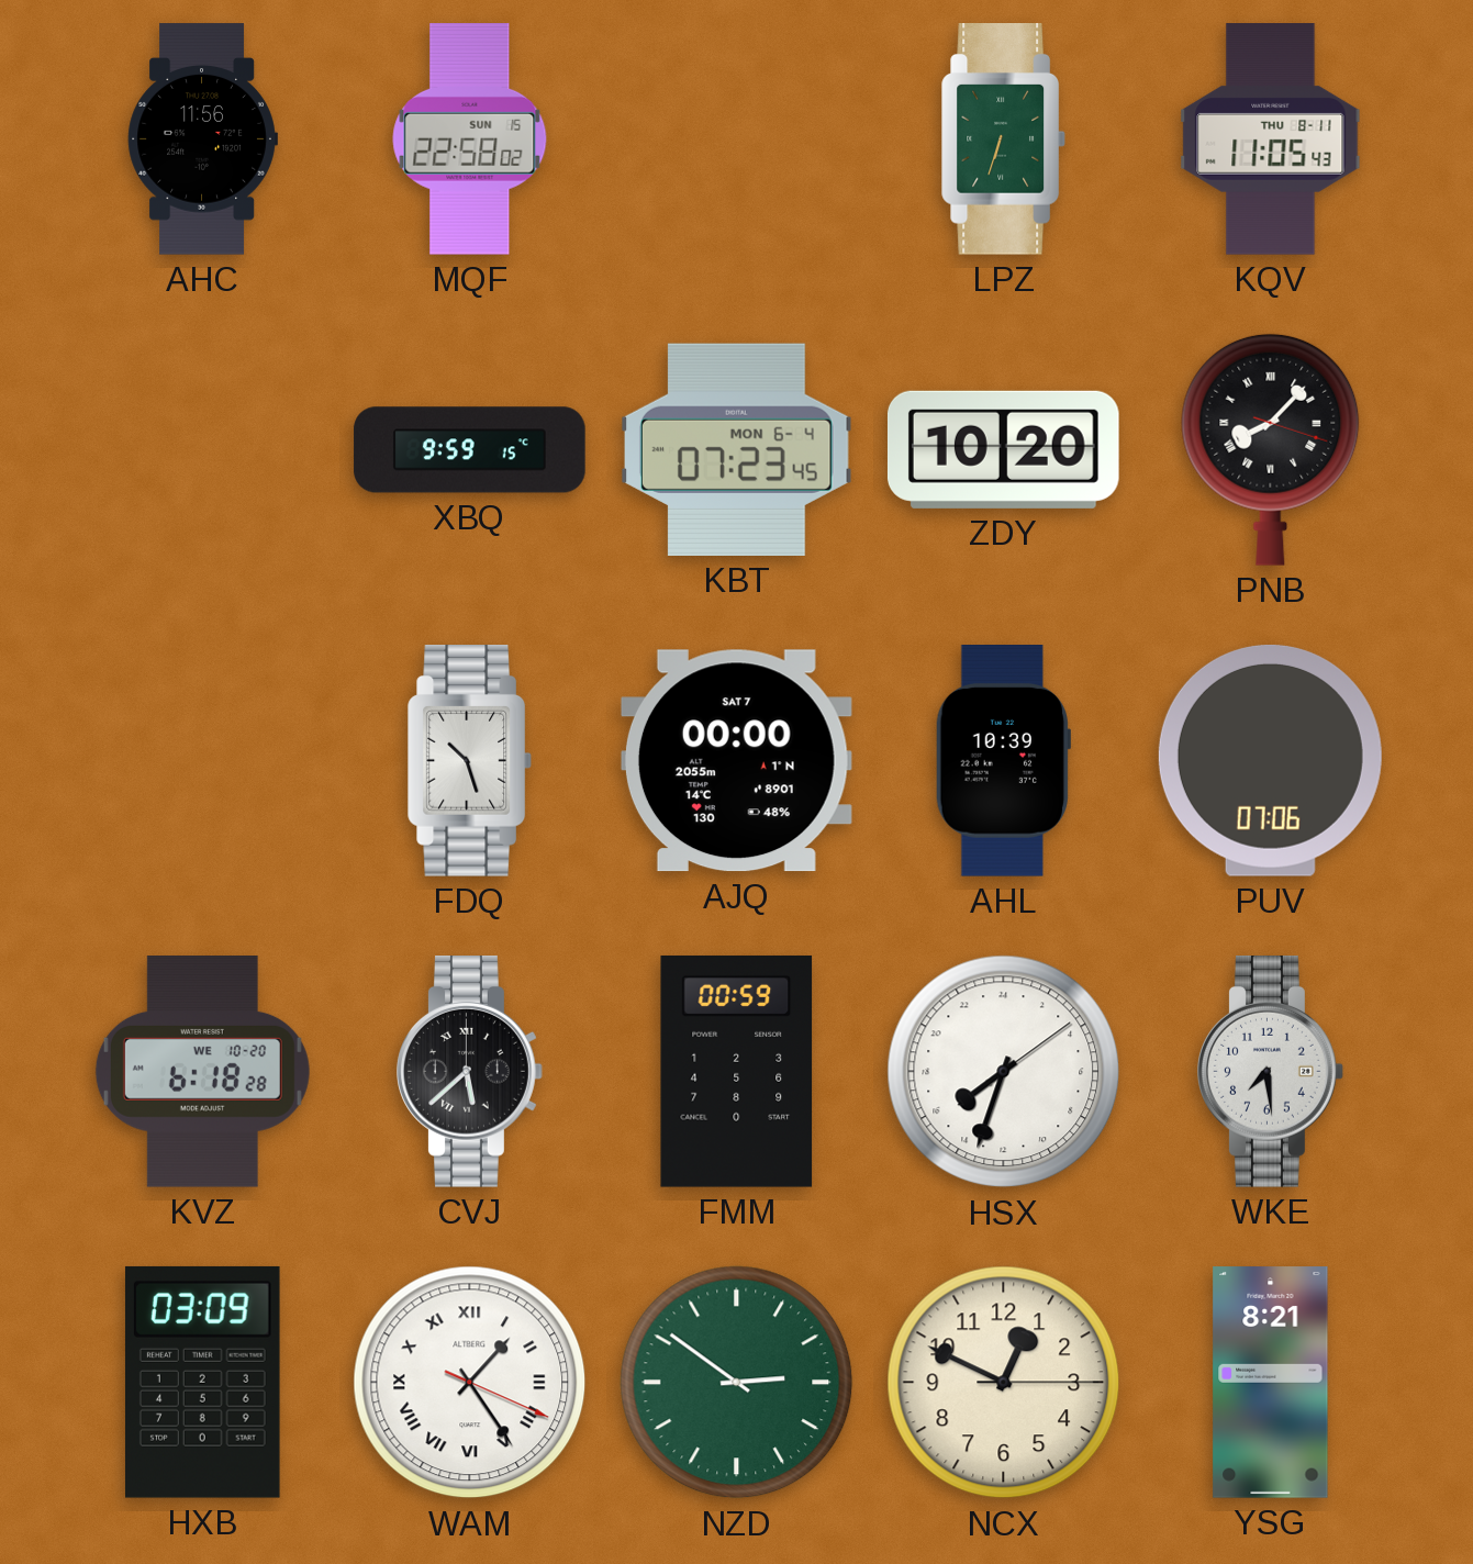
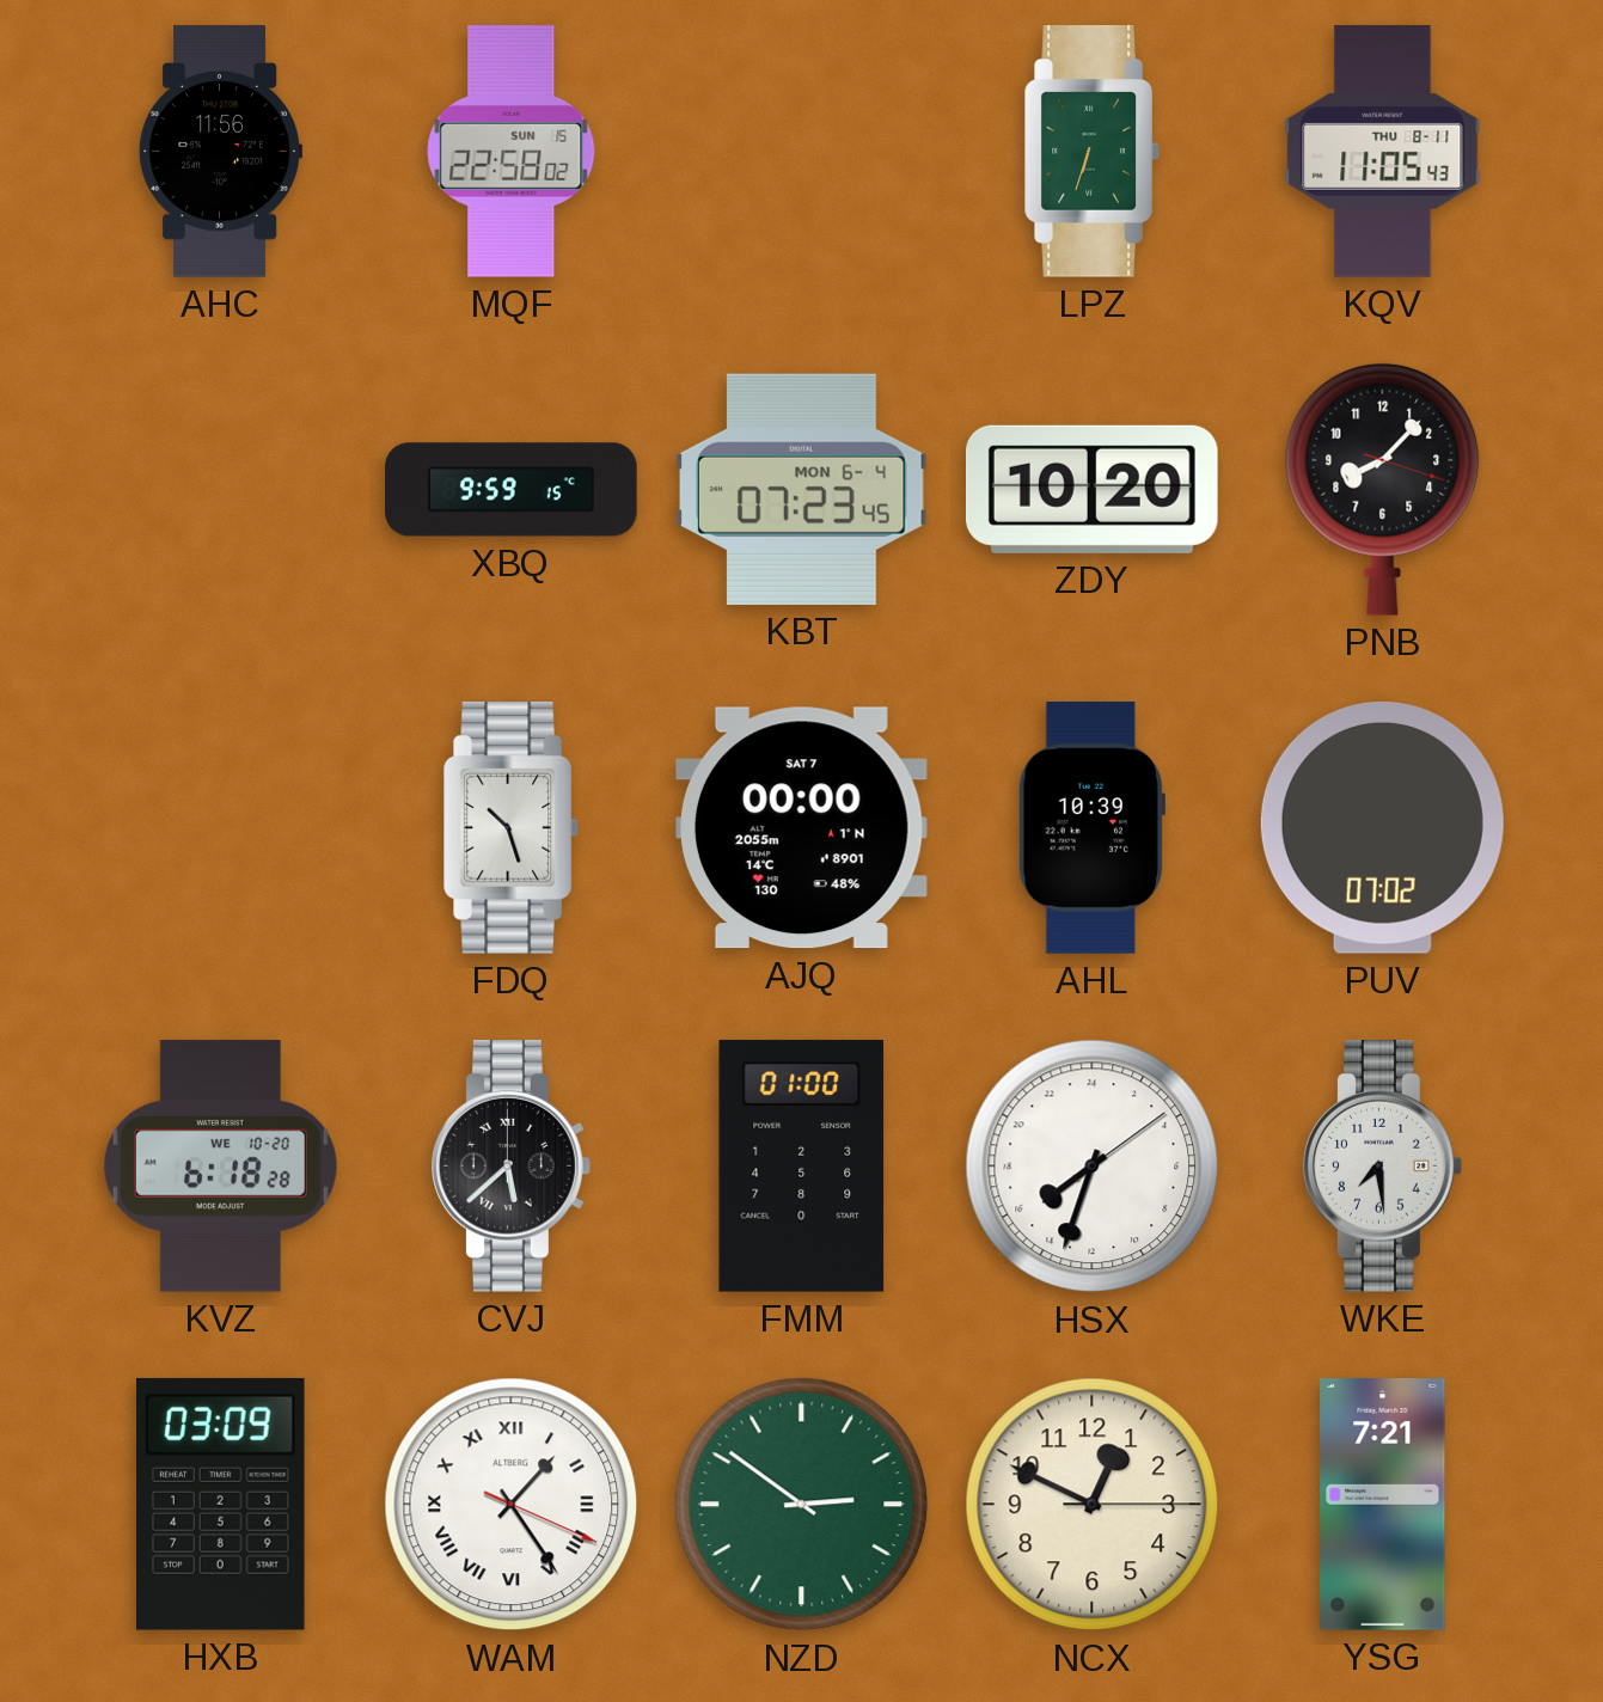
PNB numerals: Roman -> Arabic (1383, 489)
PUV: 07:06 -> 07:02 (1382, 827)
FMM: 00:59 -> 01:00 (802, 1165)
YSG: 8:21 -> 7:21 (1383, 1505)
